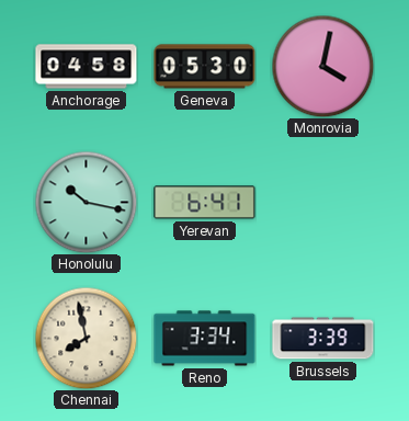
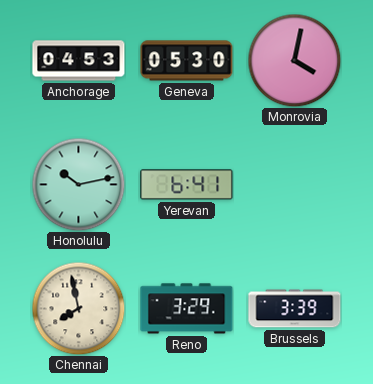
Anchorage: 04:58 -> 04:53 (79, 61)
Honolulu: 10:17 -> 10:13 (78, 184)
Reno: 3:34 -> 3:29 (187, 309)
